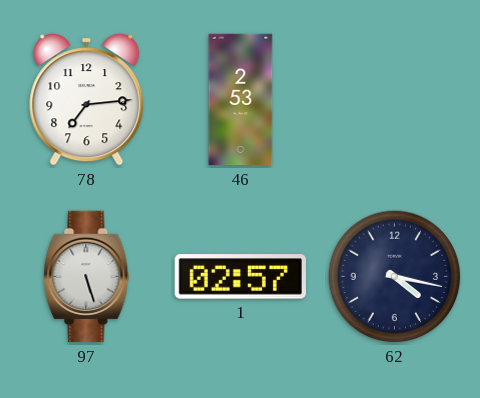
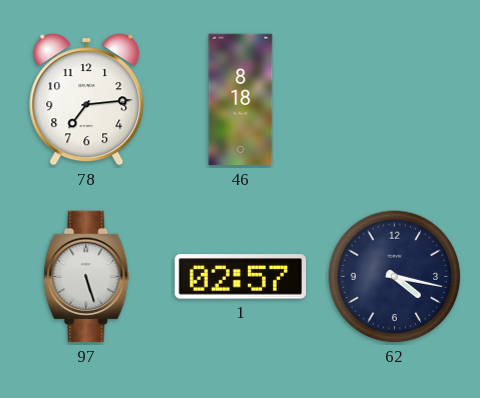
46: 2:53 -> 8:18 (241, 100)
